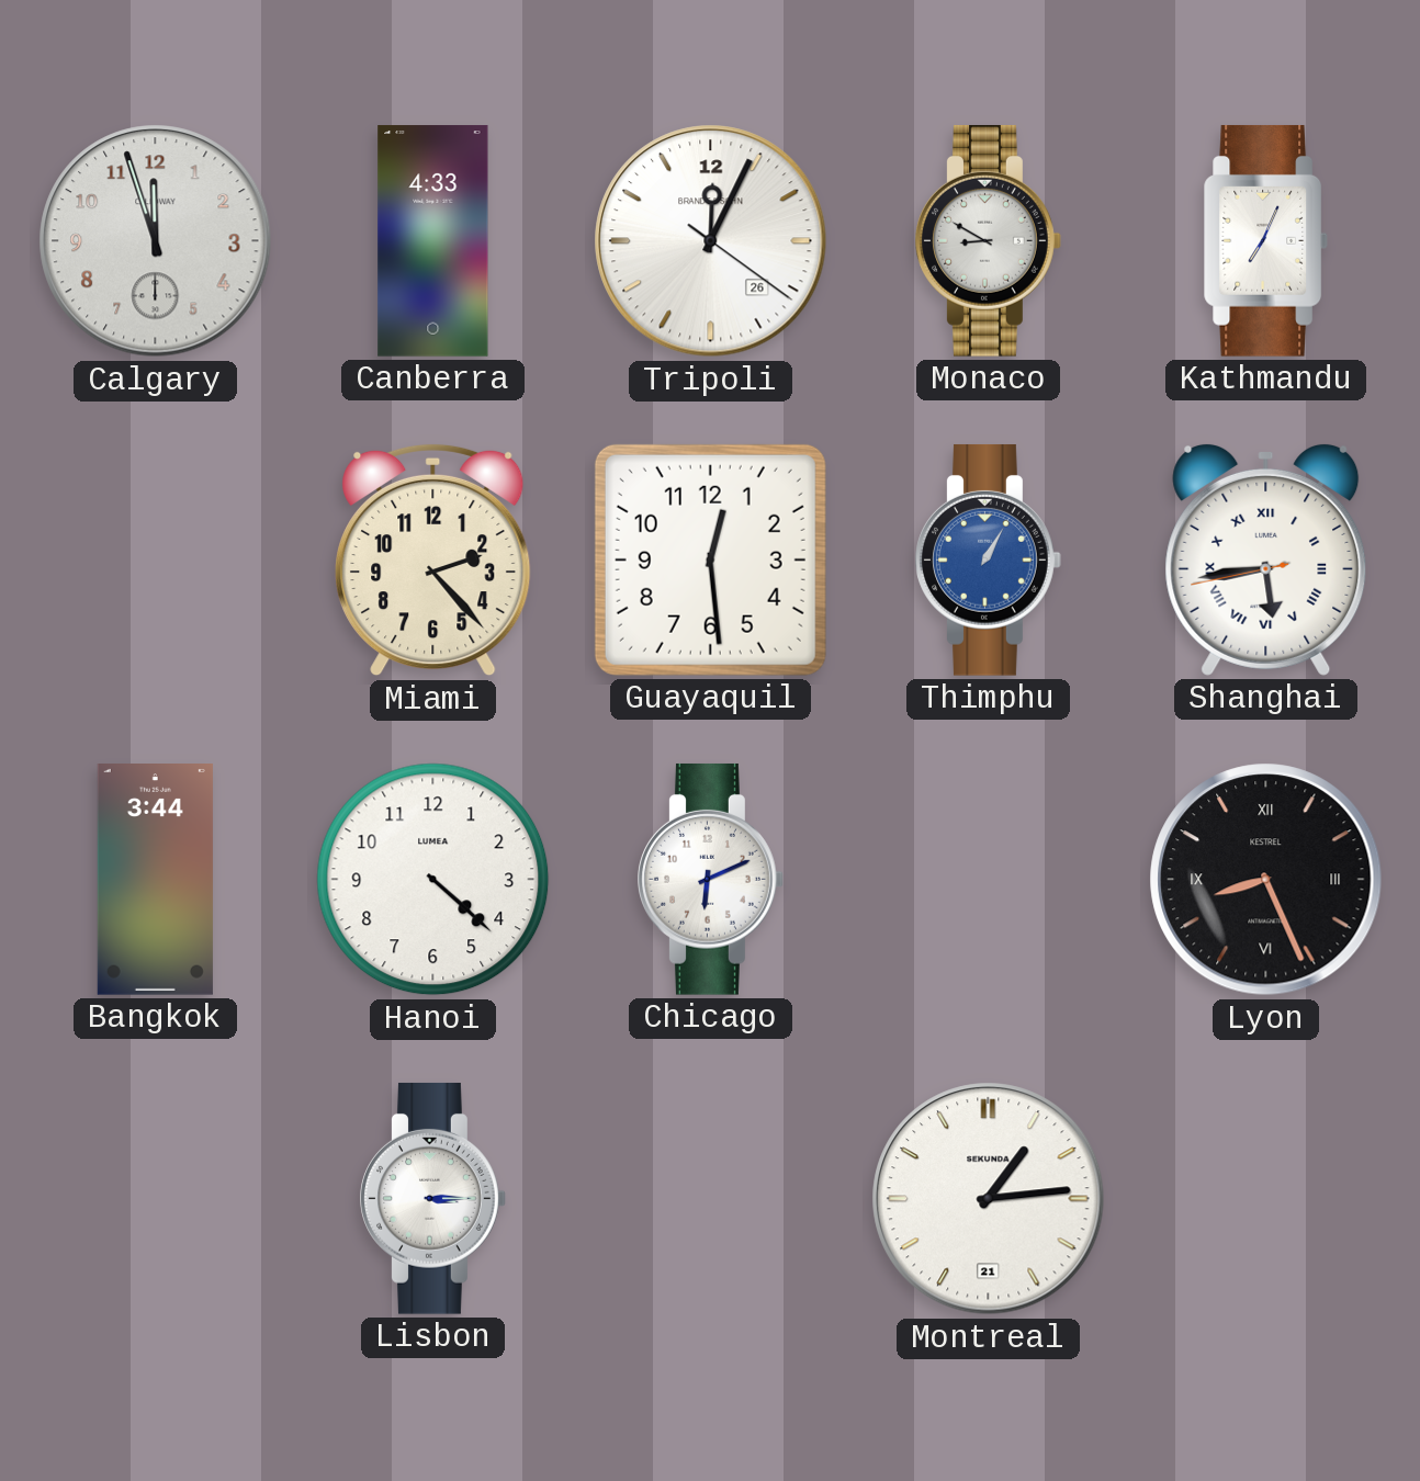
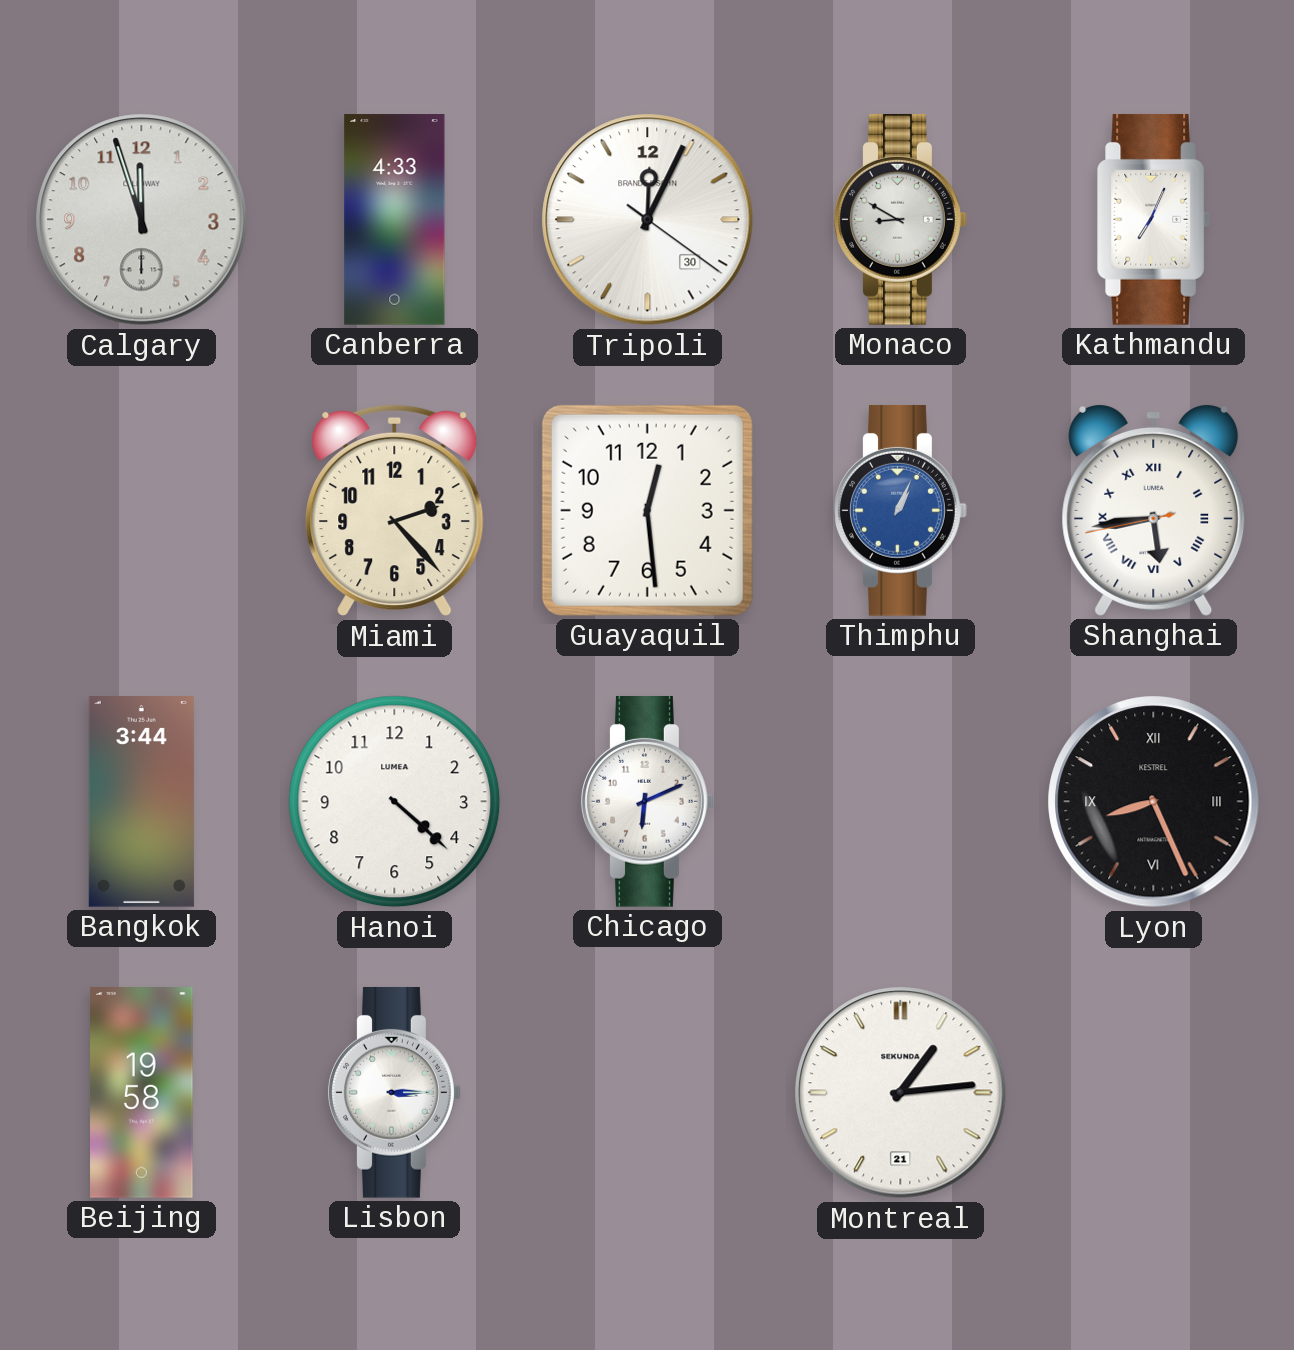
Tripoli date: 26 -> 30 (648, 220)
Thimphu: 1:05 -> 1:04 (901, 510)
Beijing: none -> 19:58 (142, 1093)
